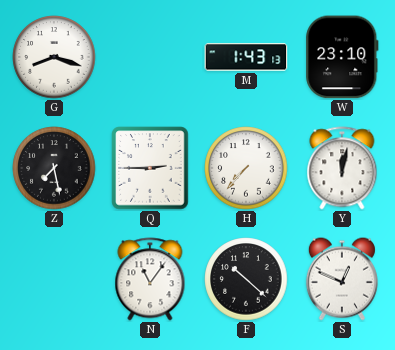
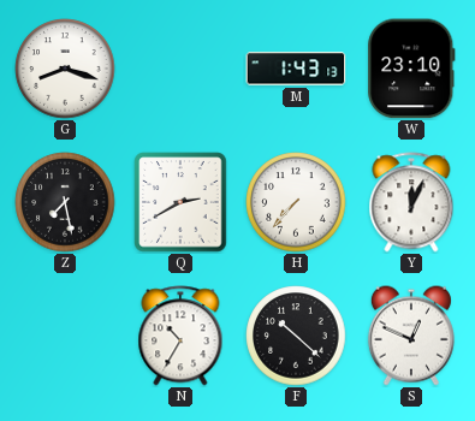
Q: 2:45 -> 2:40 (180, 202)
Y: 12:02 -> 12:04 (411, 202)
N: 11:06 -> 10:35 (180, 336)
